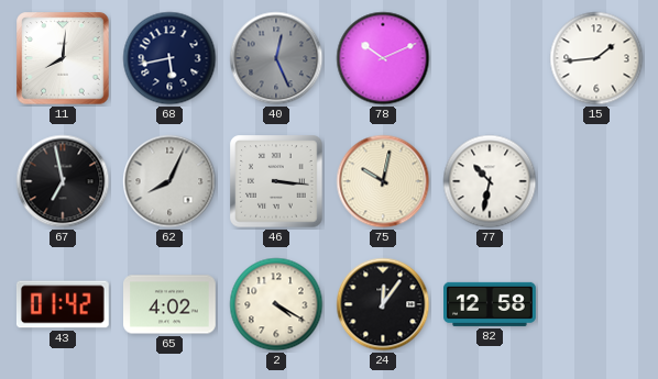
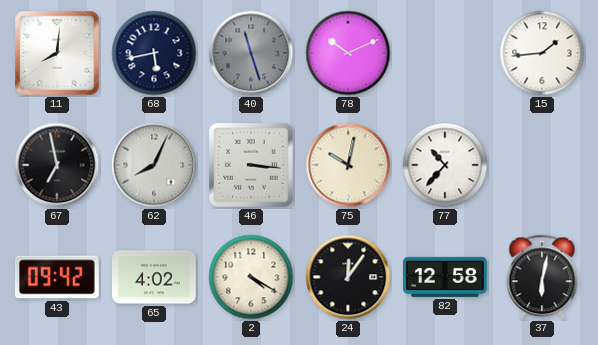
40: 12:26 -> 11:27 (251, 53)
77: 10:32 -> 10:37 (445, 165)
43: 01:42 -> 09:42 (57, 277)
37: none -> 6:02 (542, 277)
